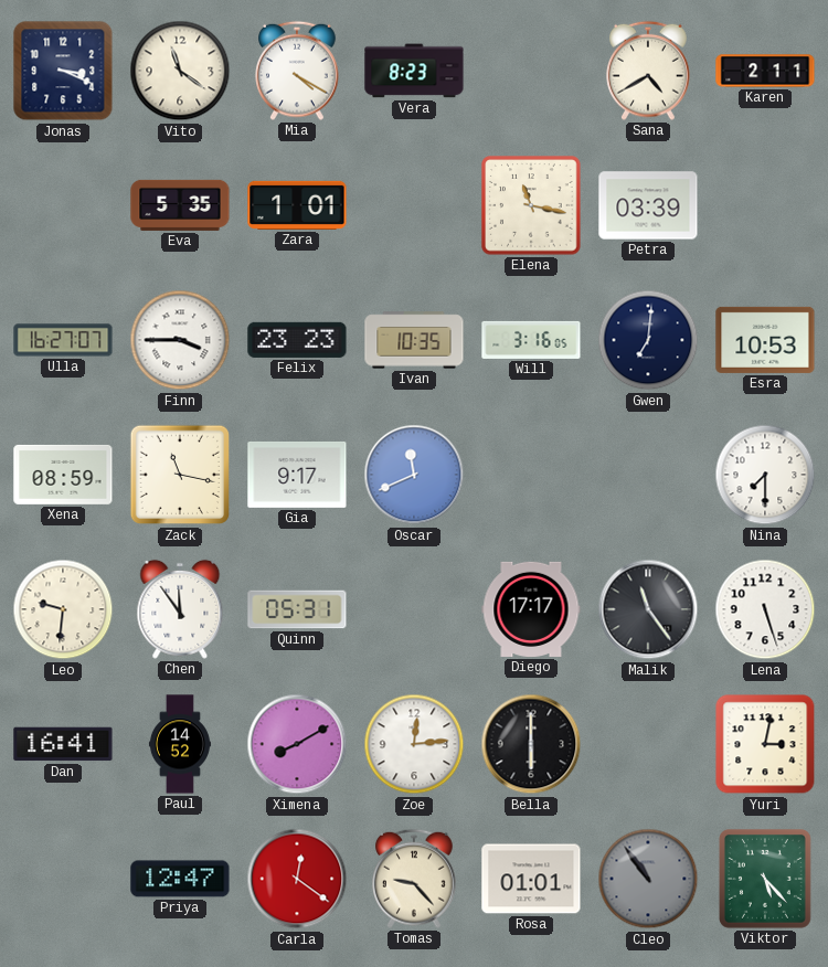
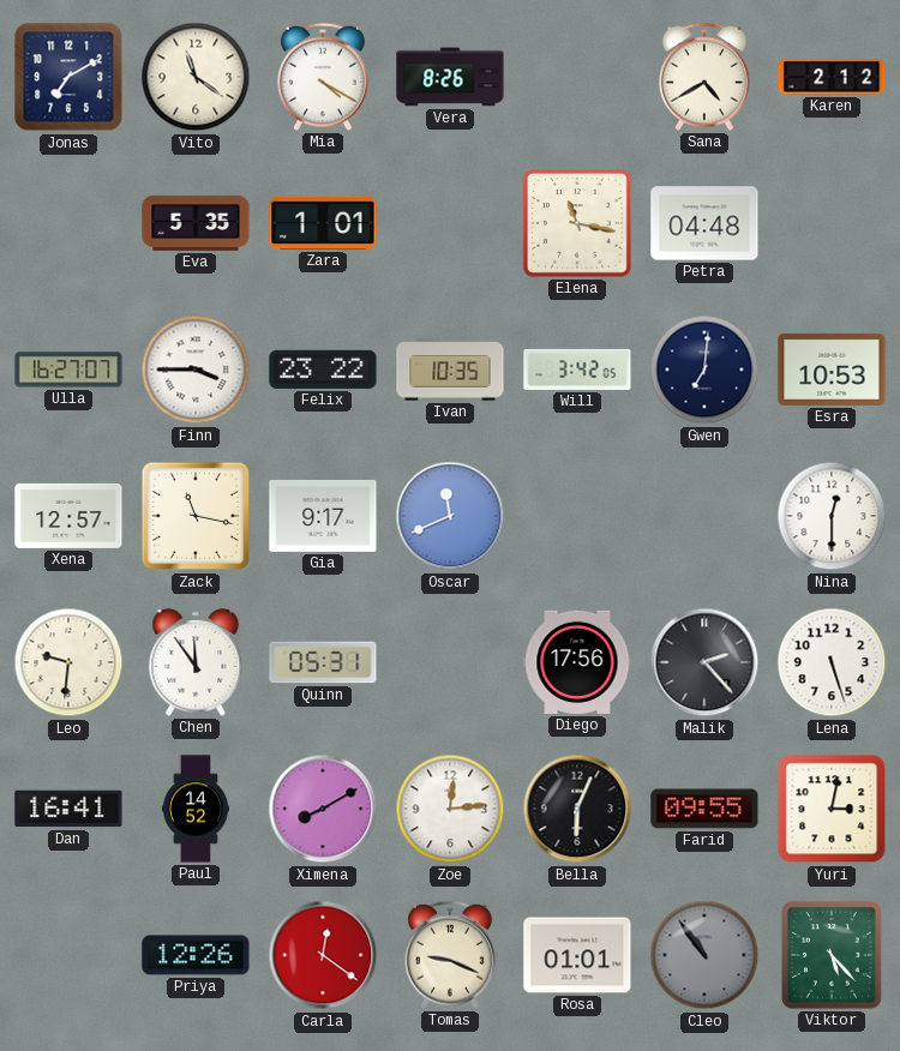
Jonas: 3:19 -> 7:10 (68, 77)
Vera: 8:23 -> 8:26 (450, 77)
Karen: 2:11 -> 2:12 (832, 77)
Petra: 03:39 -> 04:48 (704, 223)
Felix: 23:23 -> 23:22 (323, 370)
Will: 3:16 -> 3:42 (577, 370)
Xena: 08:59 -> 12:57 (68, 516)
Nina: 7:30 -> 12:30 (832, 516)
Diego: 17:17 -> 17:56 (577, 662)
Malik: 11:24 -> 2:23 (704, 662)
Bella: 6:00 -> 6:04 (577, 809)
Farid: none -> 09:55 (704, 809)
Priya: 12:47 -> 12:26 (196, 955)
Tomas: 9:23 -> 9:19 (451, 955)
